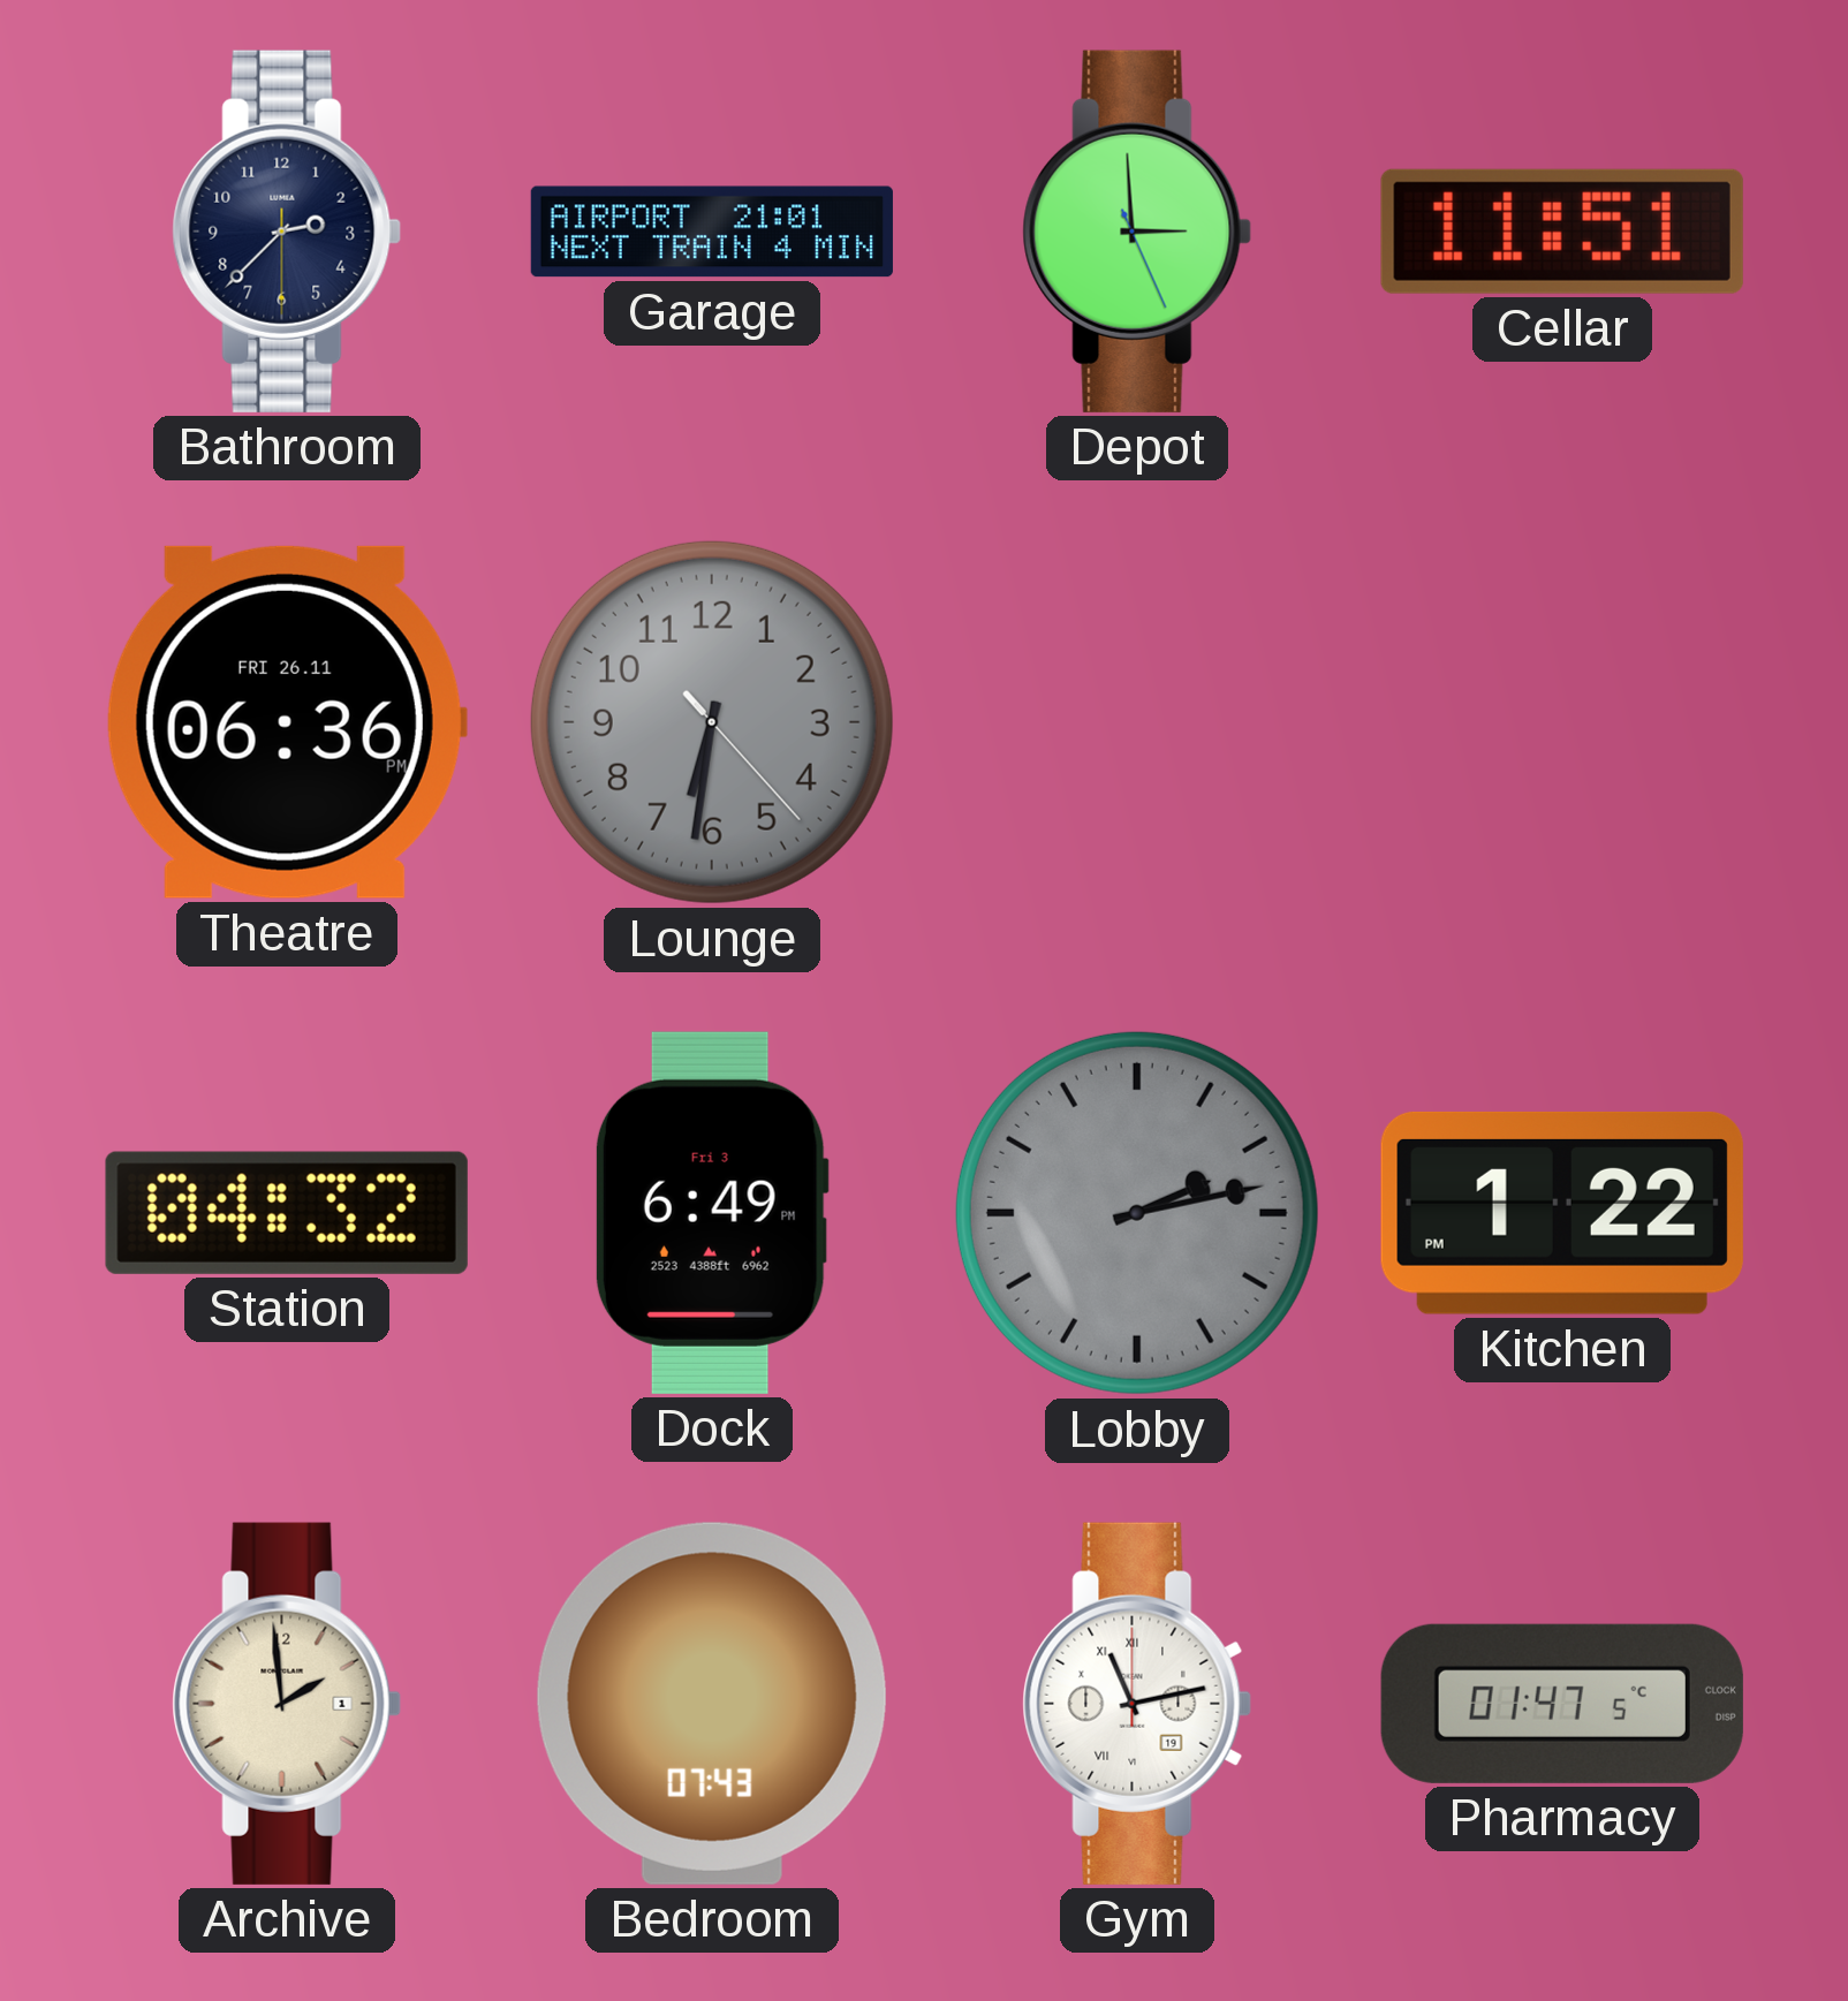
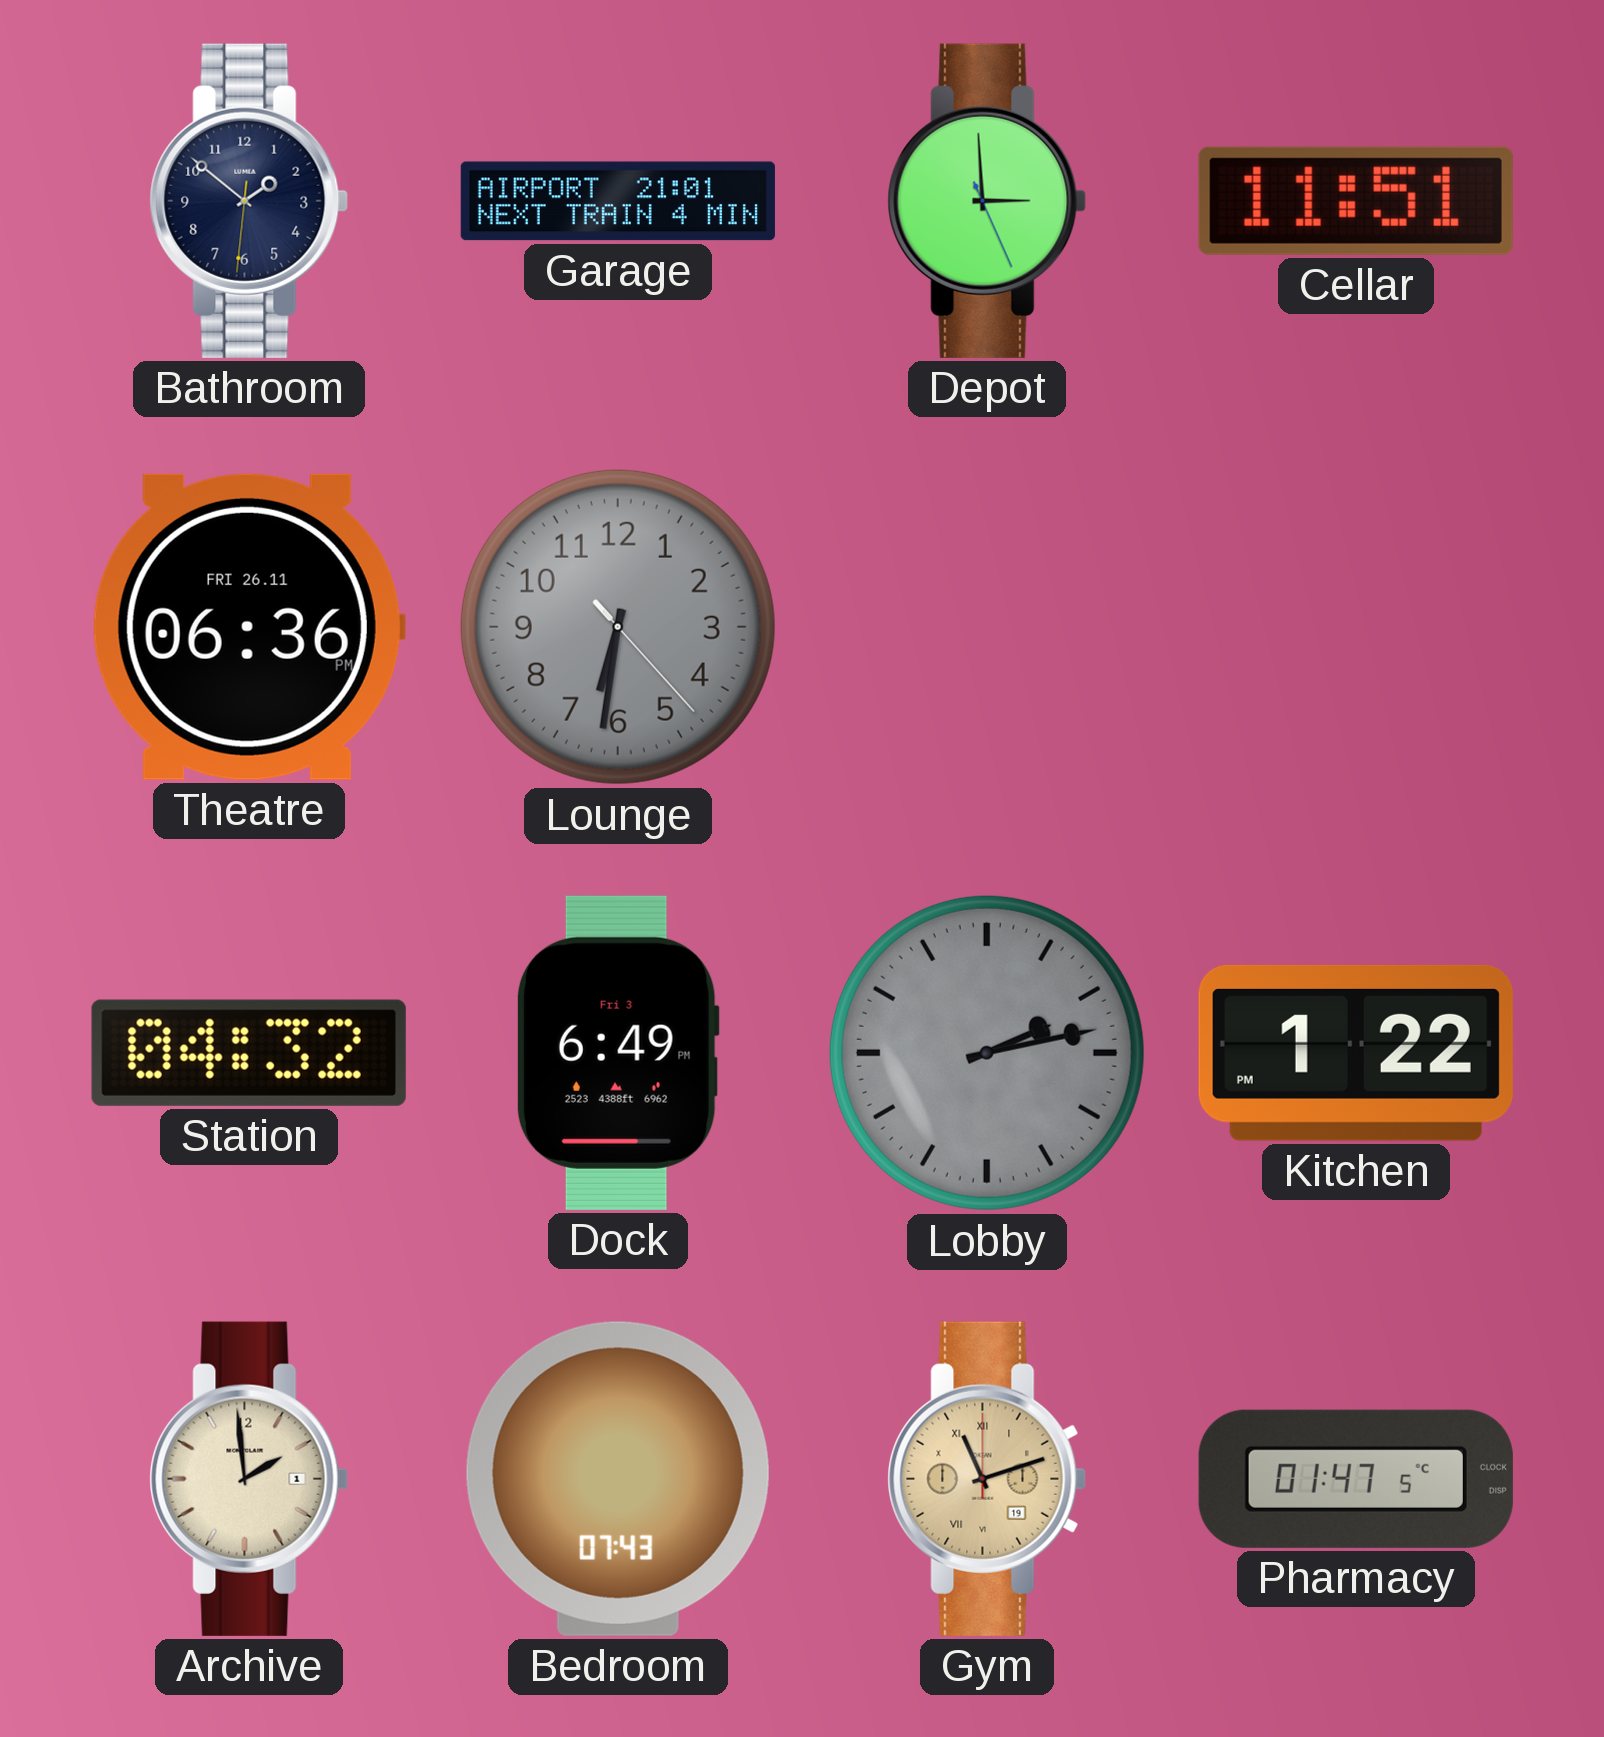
Bathroom: 2:37 -> 1:51 (249, 201)
Gym: 11:13 -> 11:12 (987, 1479)
Gym dial: white -> champagne (987, 1479)
